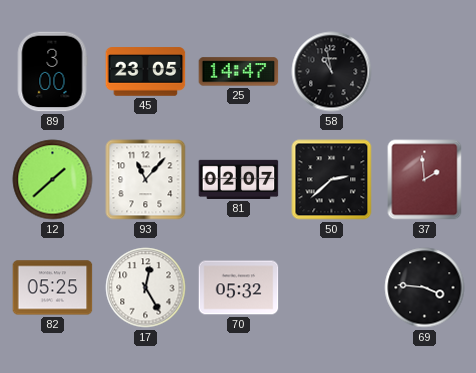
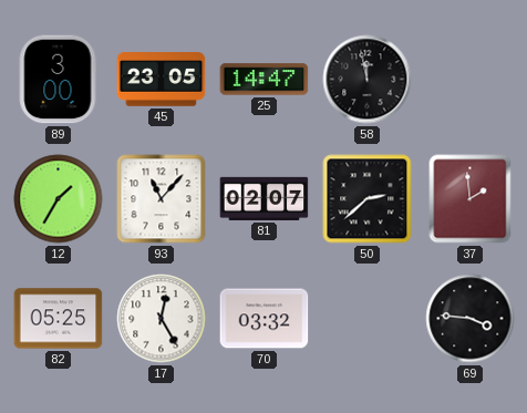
58: 10:58 -> 11:58 (368, 80)
12: 1:38 -> 1:35 (59, 199)
70: 05:32 -> 03:32 (265, 319)
